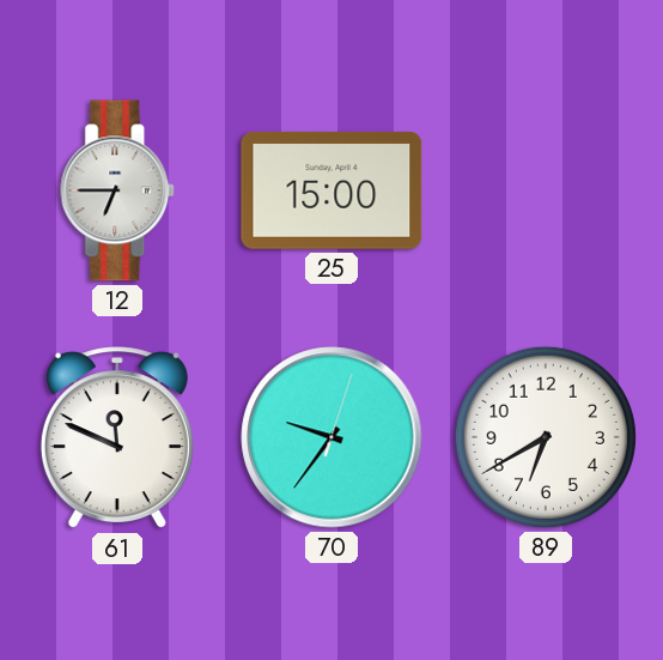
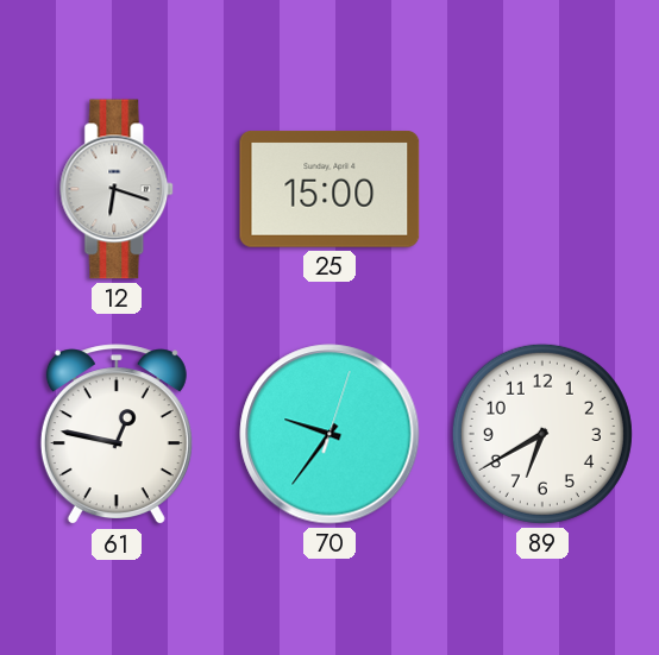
12: 6:45 -> 6:18 (118, 189)
61: 11:49 -> 12:47 (117, 435)
